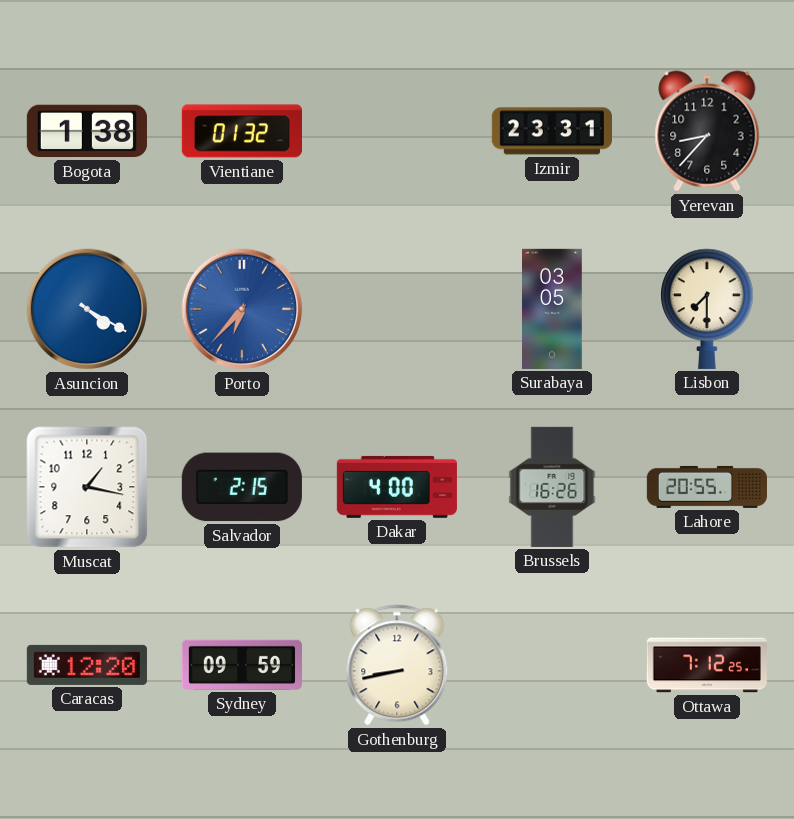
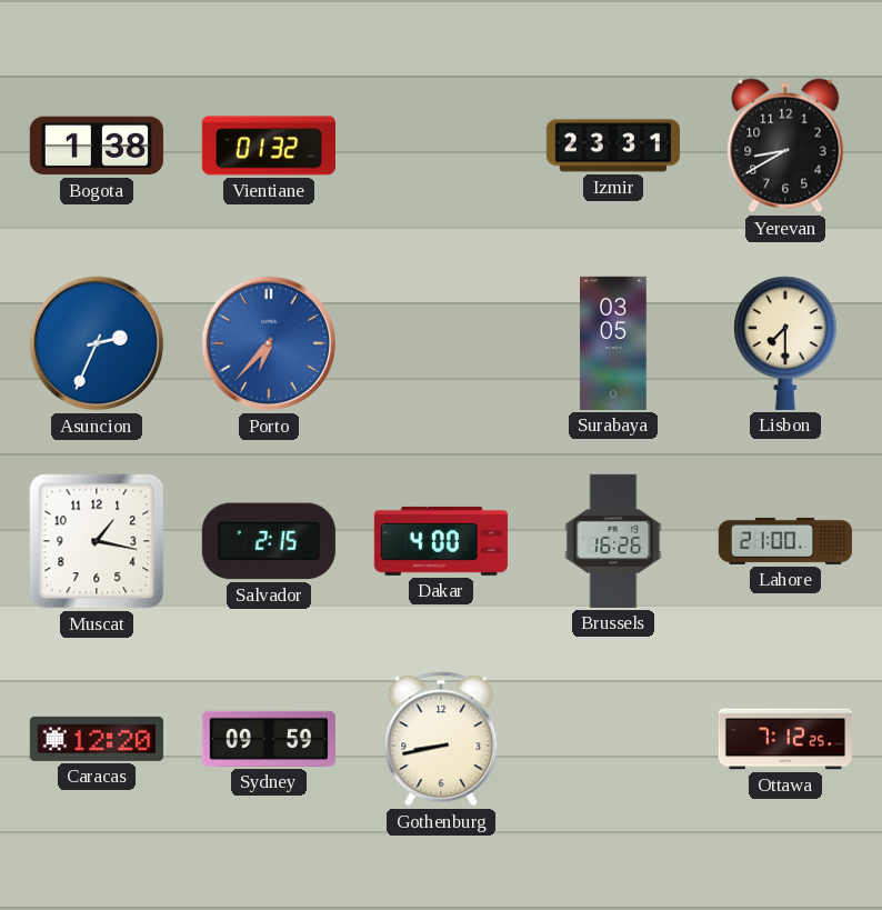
Yerevan: 8:37 -> 8:40 (785, 146)
Asuncion: 4:20 -> 2:34 (97, 343)
Lahore: 20:55 -> 21:00 (785, 541)
